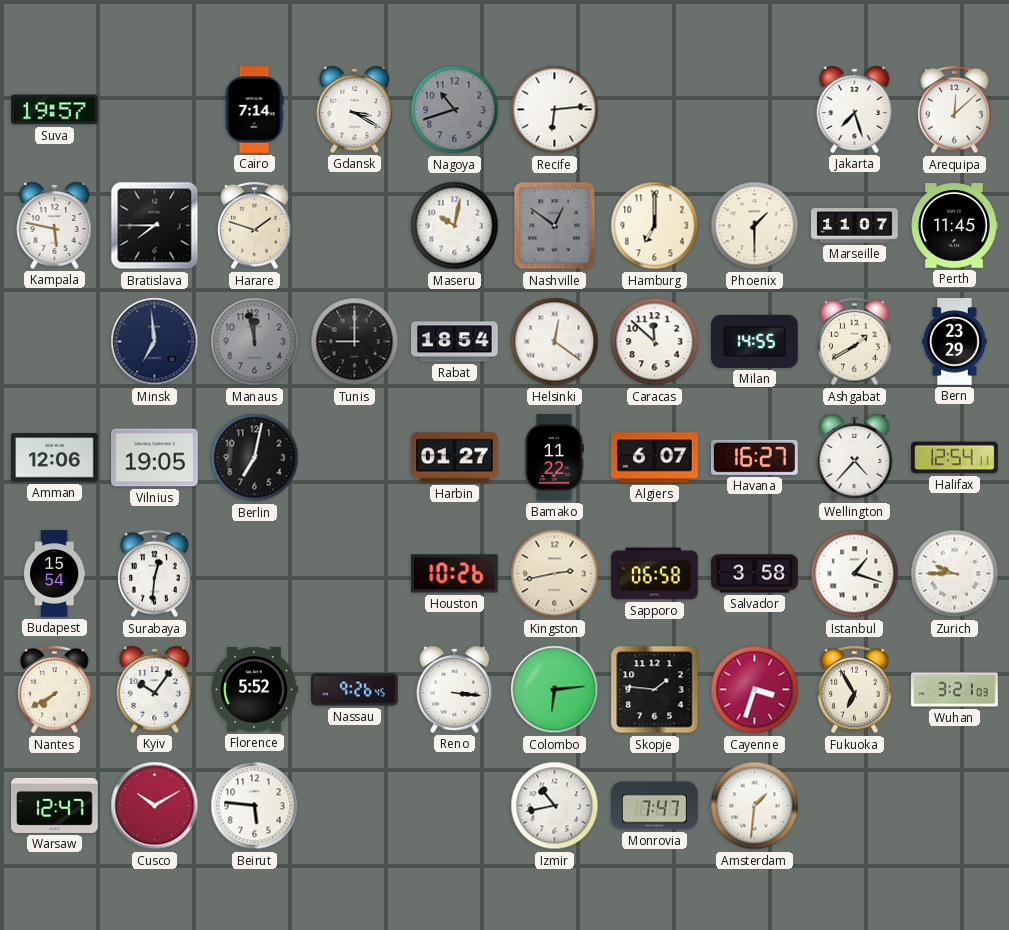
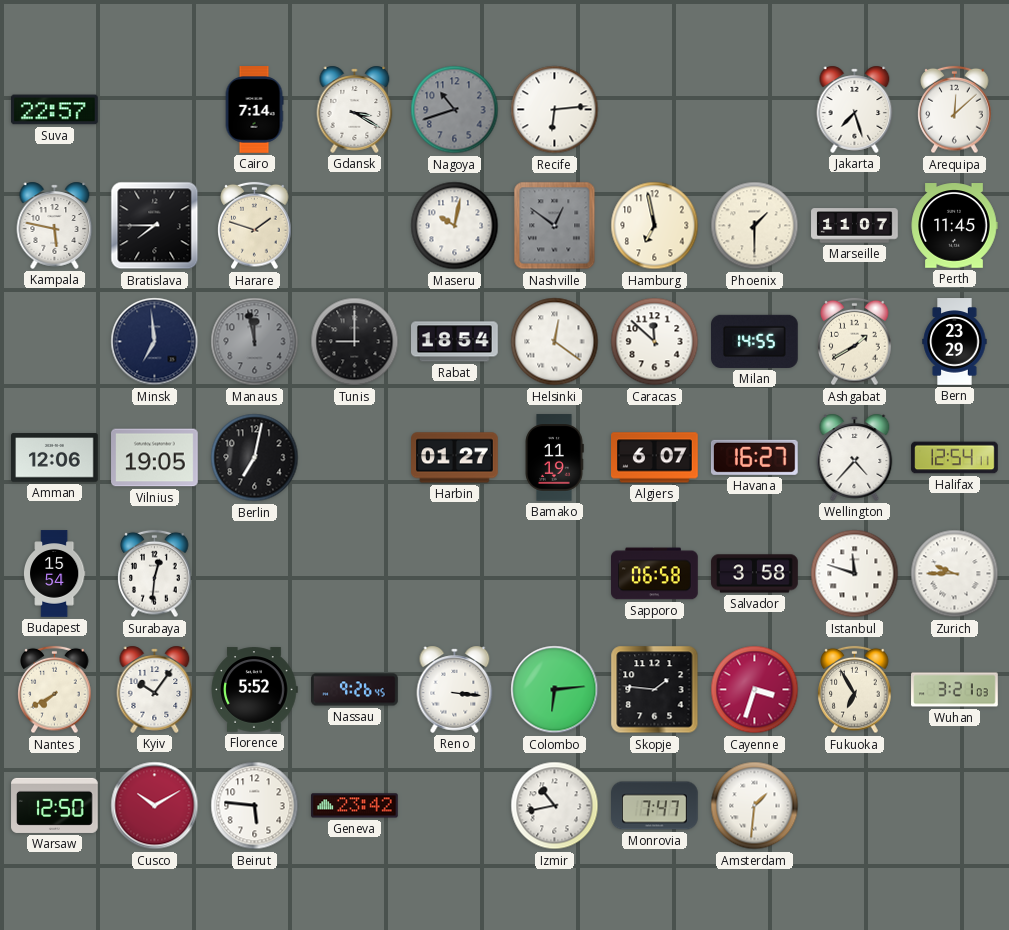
Suva: 19:57 -> 22:57 (55, 110)
Hamburg: 7:00 -> 6:58 (655, 226)
Bamako: 11:22 -> 11:19 (554, 458)
Houston: 10:26 -> none (455, 574)
Kingston: 2:43 -> none (555, 574)
Istanbul: 1:18 -> 11:48 (855, 574)
Warsaw: 12:47 -> 12:50 (55, 805)
Geneva: none -> 23:42 (355, 806)
